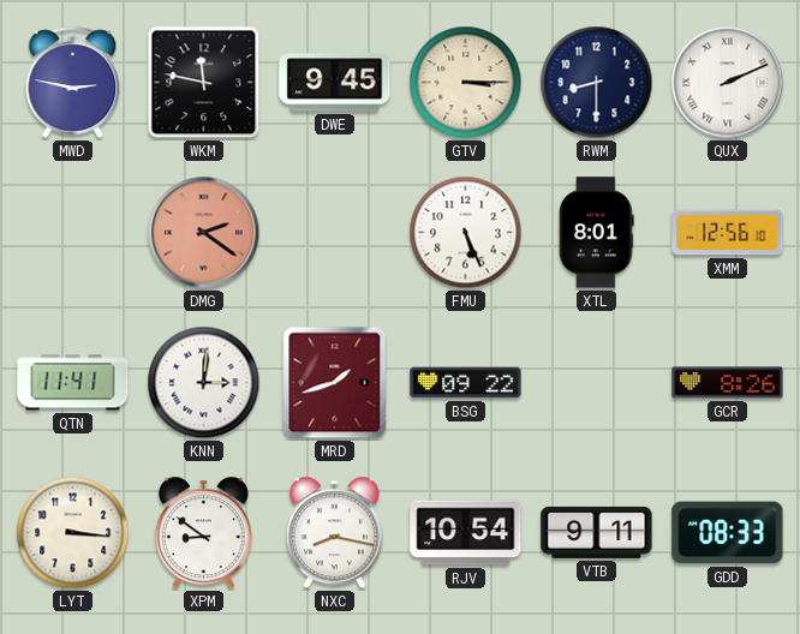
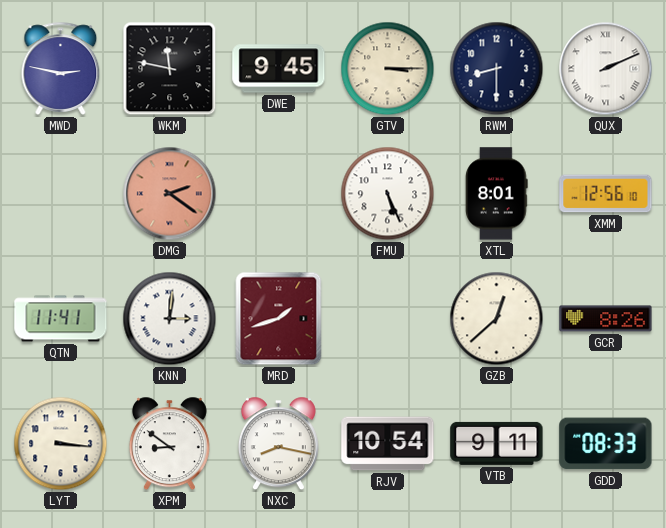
BSG: 09:22 -> none (466, 383)
GZB: none -> 12:38 (497, 319)
